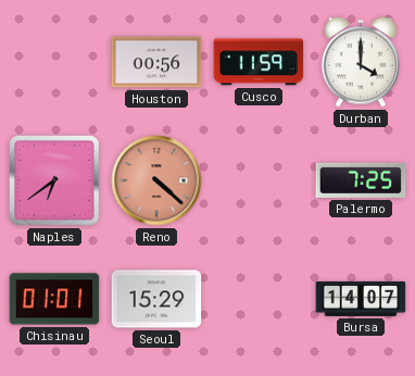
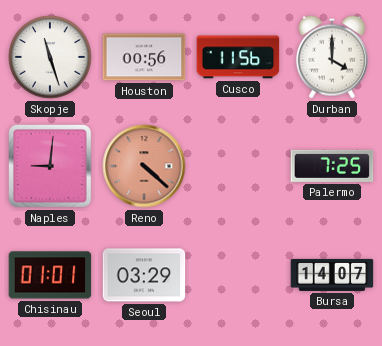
Skopje: none -> 11:27 (50, 57)
Cusco: 11:59 -> 11:56 (238, 57)
Naples: 6:39 -> 9:01 (50, 166)
Seoul: 15:29 -> 03:29 (144, 275)
